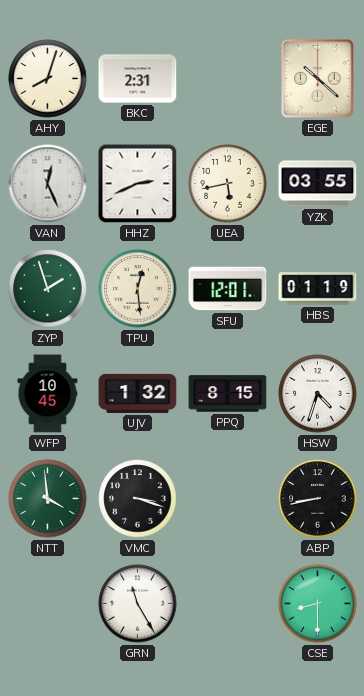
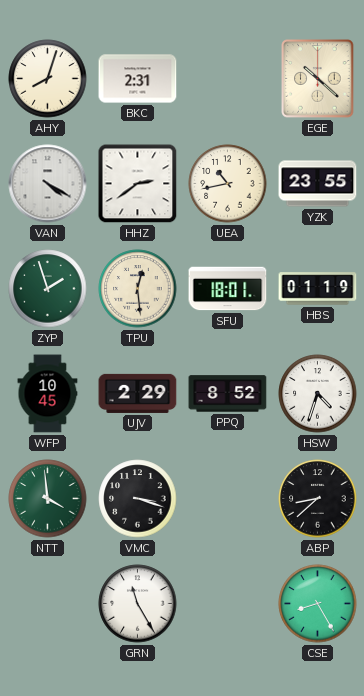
VAN: 12:26 -> 4:20 (48, 184)
HHZ: 2:41 -> 2:39 (138, 184)
UEA: 5:43 -> 10:43 (228, 184)
YZK: 03:55 -> 23:55 (318, 184)
SFU: 12:01 -> 18:01 (228, 289)
UJV: 1:32 -> 2:29 (138, 393)
PPQ: 8:15 -> 8:52 (228, 394)
ABP: 8:43 -> 8:38 (318, 499)
CSE: 8:30 -> 8:25 (318, 604)
